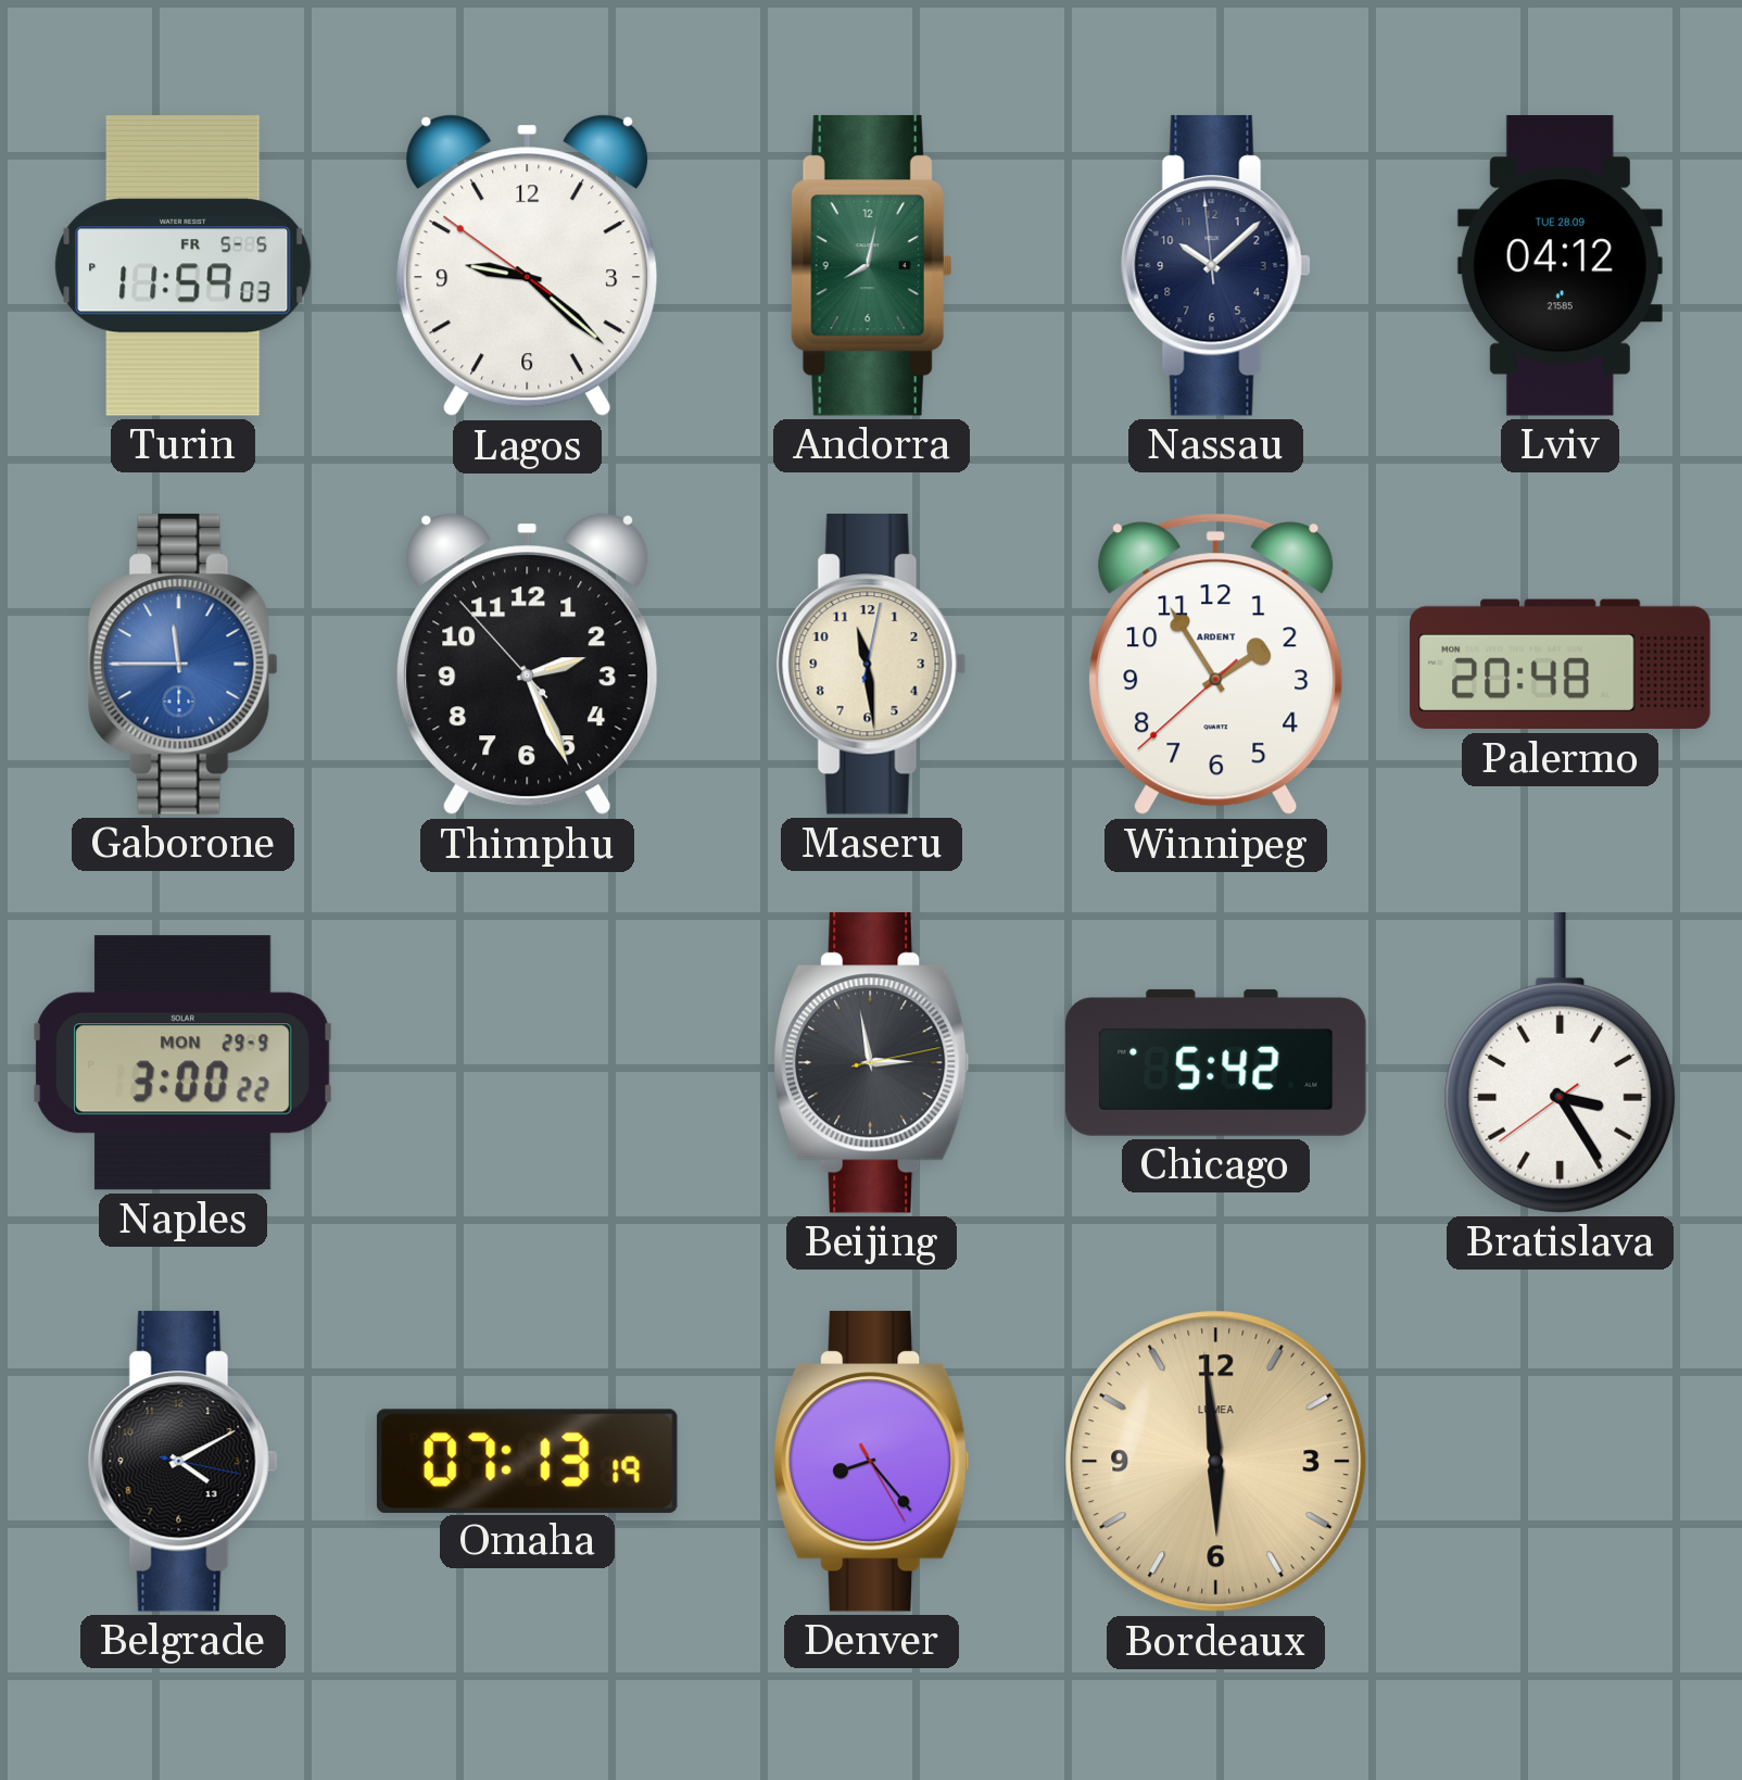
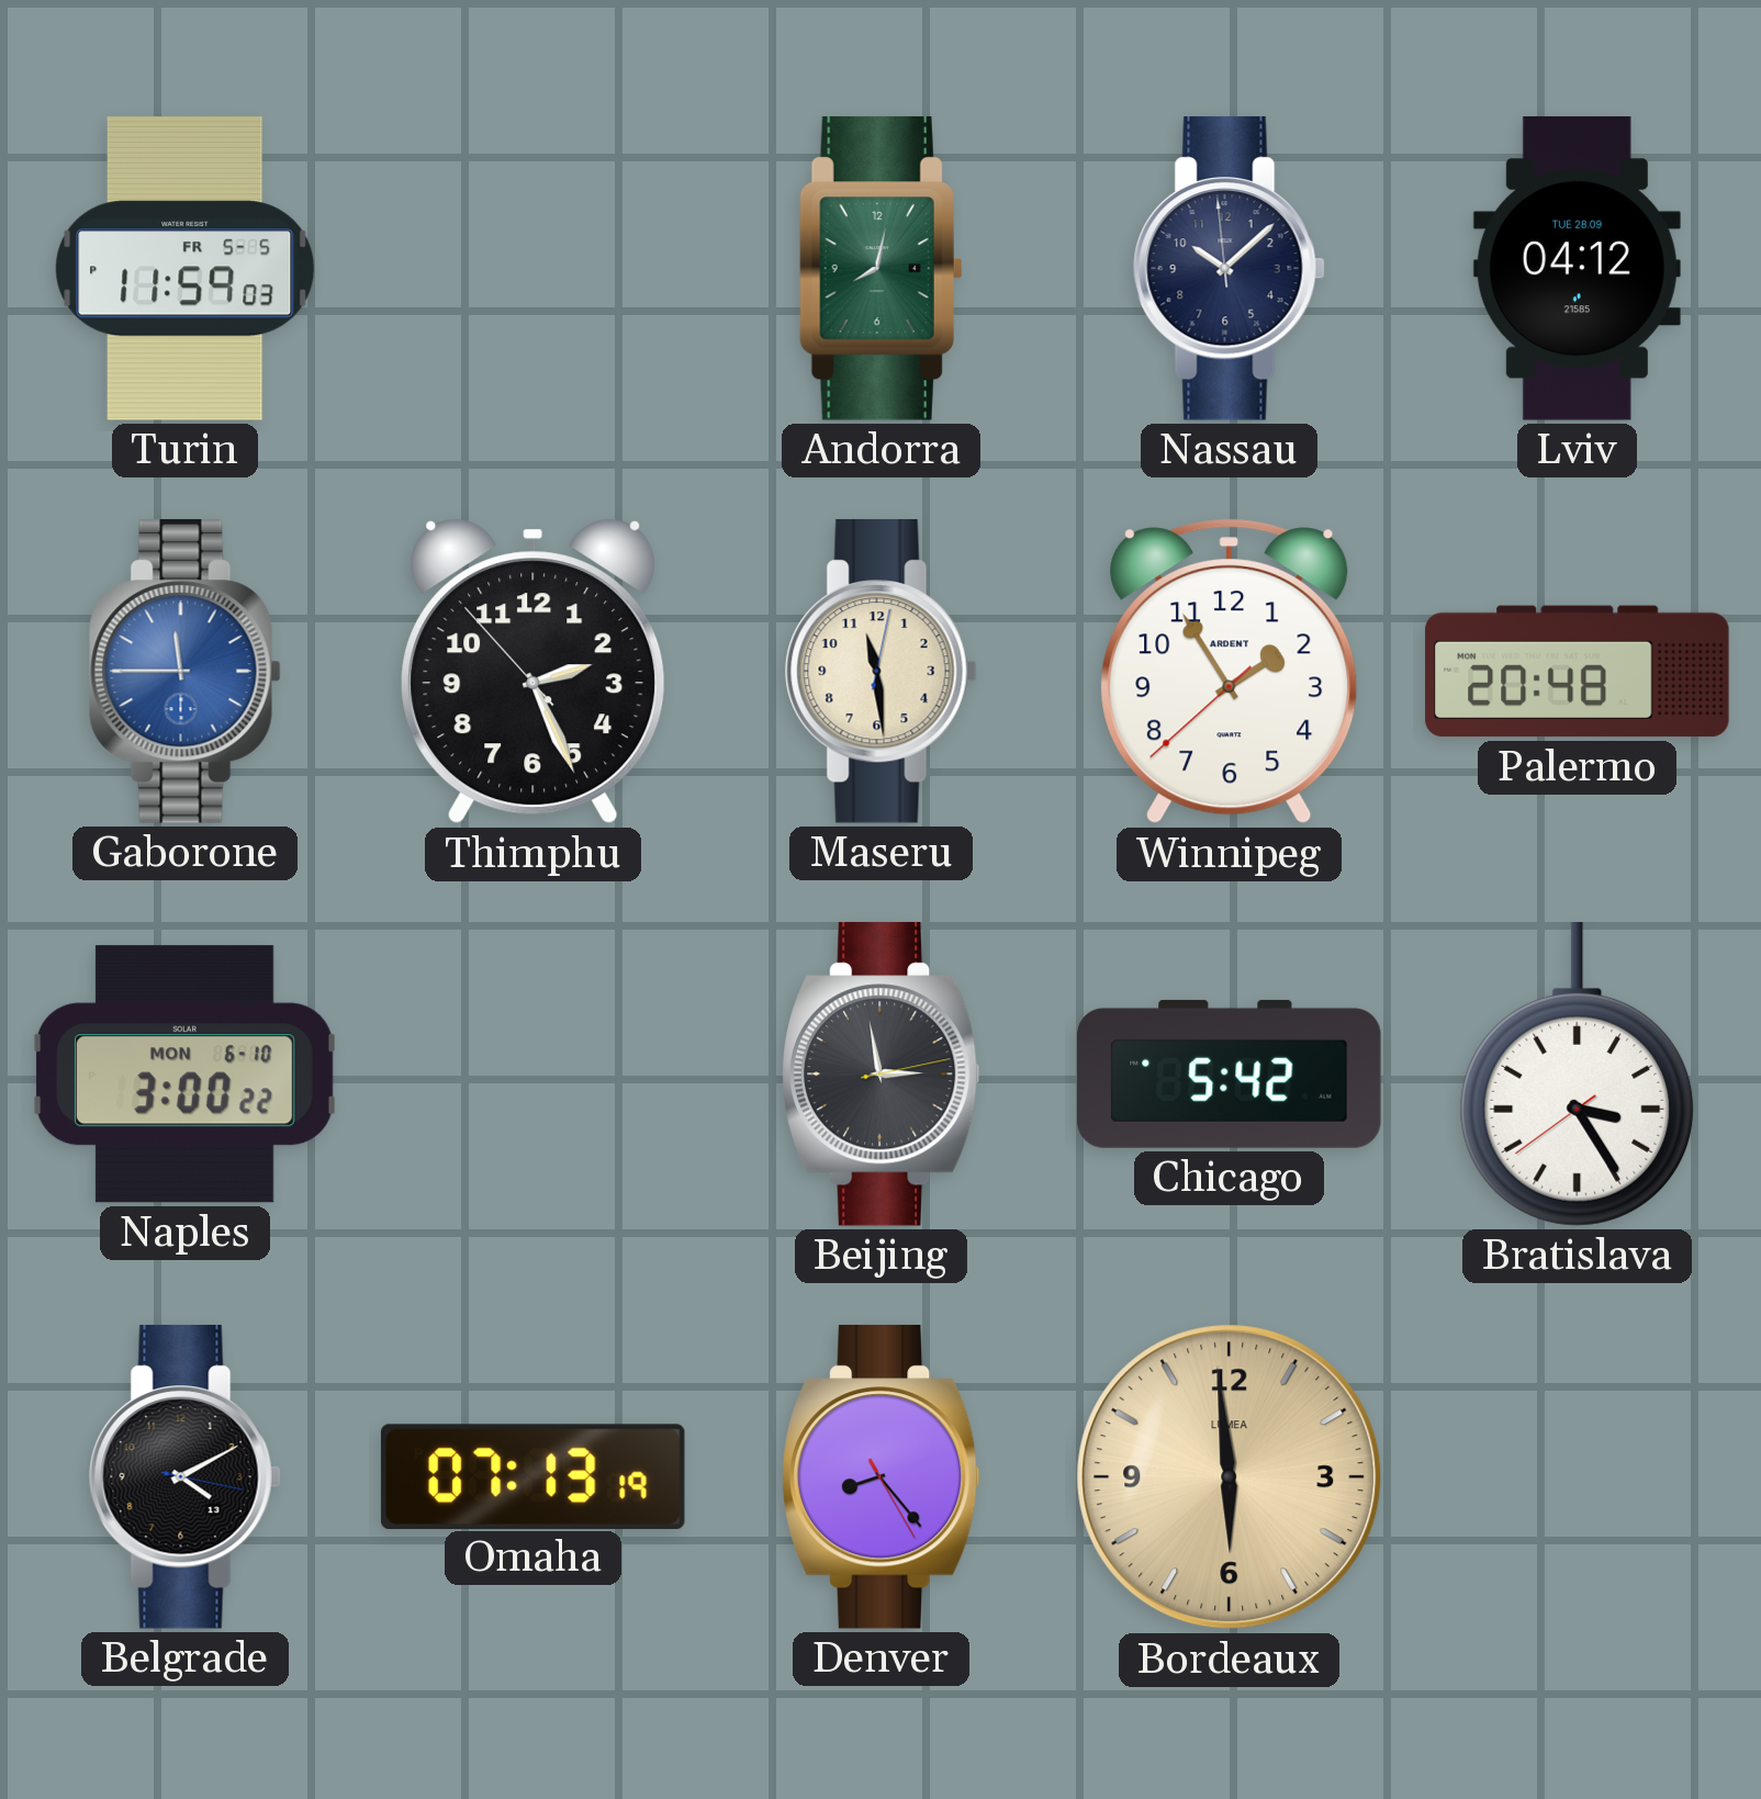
Lagos: 9:21 -> none (528, 266)
Naples date: MON 29-9 -> MON 6-10 (184, 1075)
